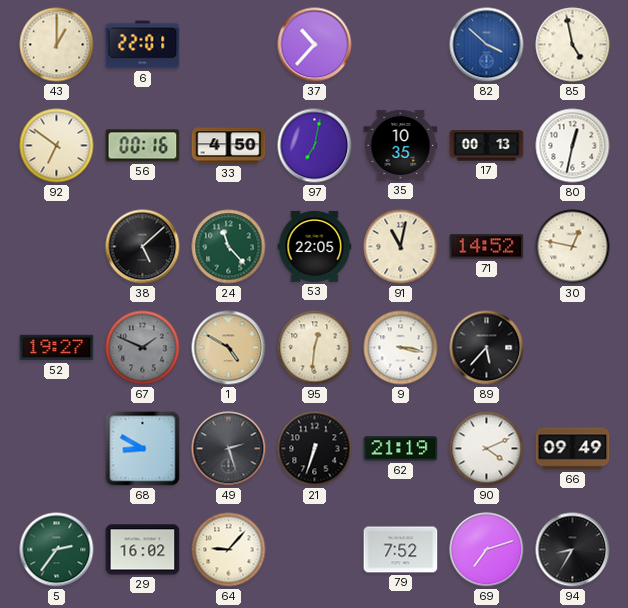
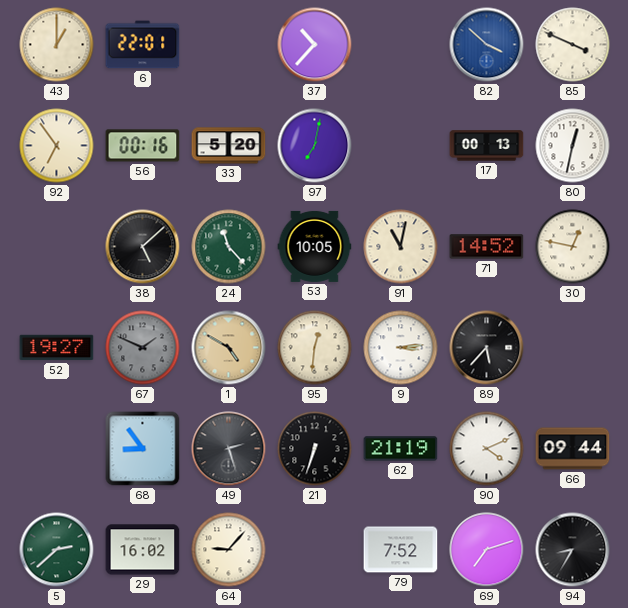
85: 4:58 -> 3:49 (573, 45)
92: 6:51 -> 6:54 (57, 146)
33: 4:50 -> 5:20 (229, 146)
35: 10:35 -> none (401, 145)
53: 22:05 -> 10:05 (315, 246)
9: 3:17 -> 3:14 (401, 348)
68: 8:50 -> 8:54 (143, 449)
66: 09:49 -> 09:44 (573, 449)
5: 2:36 -> 2:38 (57, 550)
